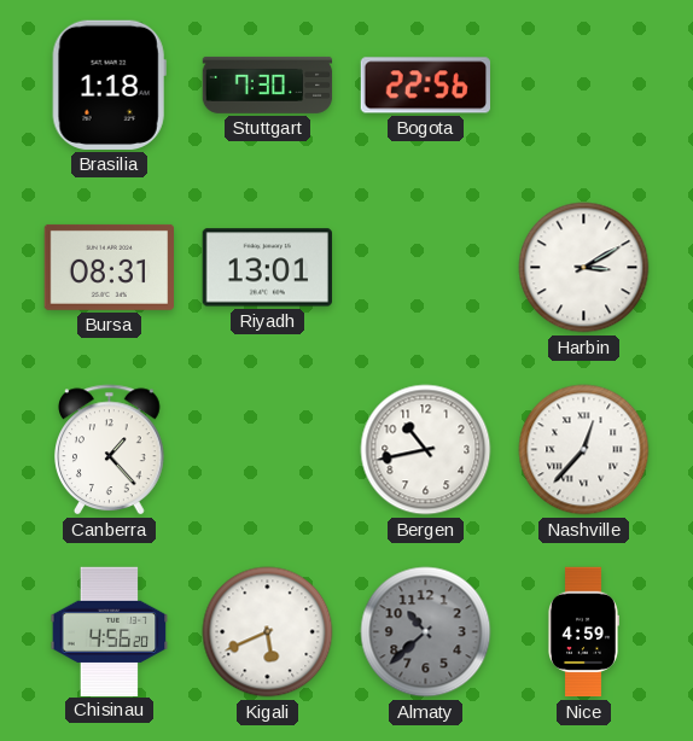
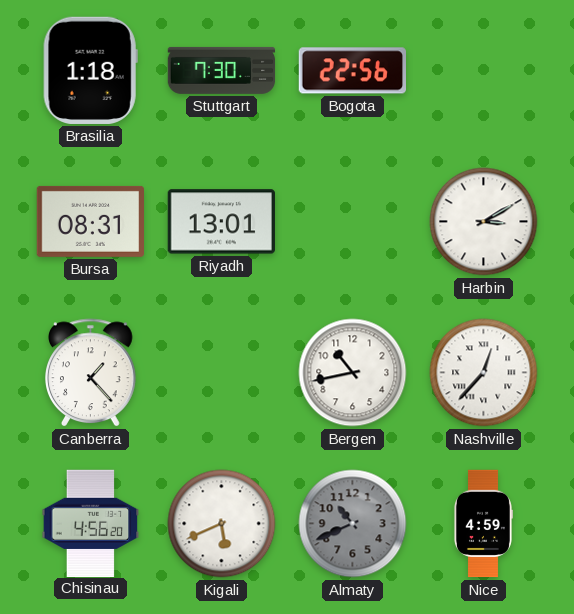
Almaty: 10:38 -> 10:41 (353, 524)
